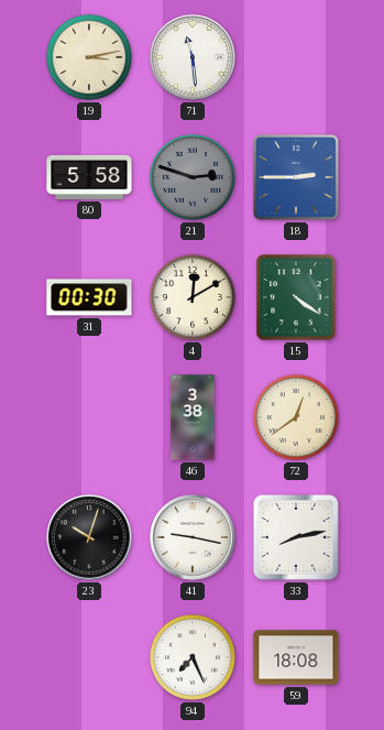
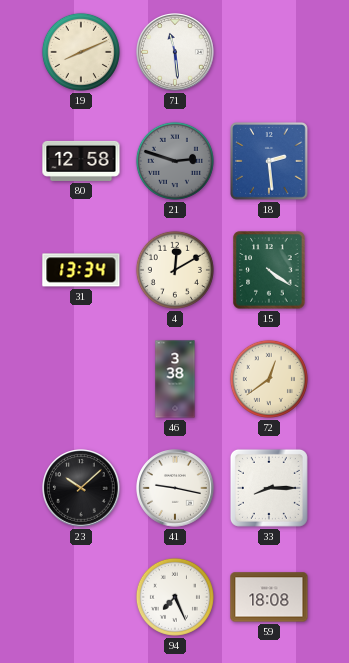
19: 3:13 -> 8:11 (81, 52)
80: 5:58 -> 12:58 (81, 161)
18: 2:45 -> 2:29 (270, 162)
31: 00:30 -> 13:34 (81, 270)
23: 10:03 -> 10:08 (81, 488)
33: 8:13 -> 8:15 (269, 488)
